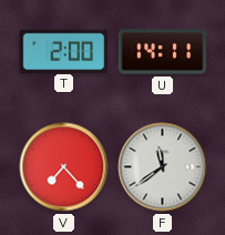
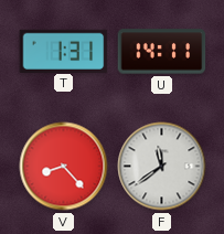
T: 2:00 -> 1:31 (64, 51)
V: 7:23 -> 8:23 (64, 167)
